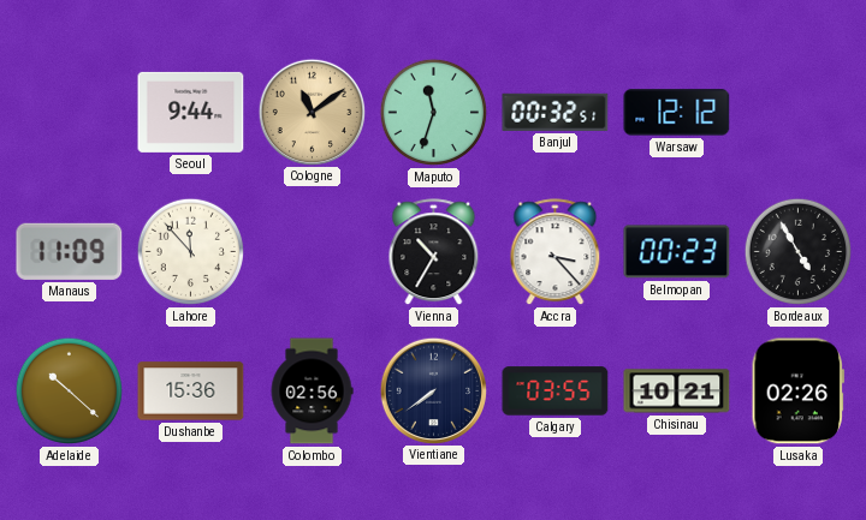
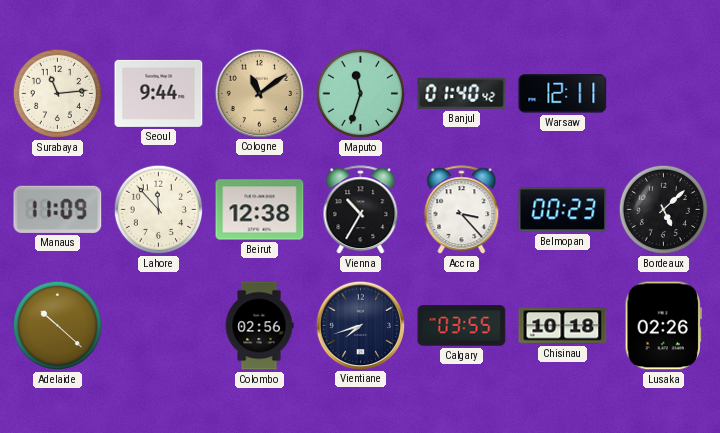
Surabaya: none -> 11:14 (58, 94)
Banjul: 00:32 -> 01:40 (462, 93)
Warsaw: 12:12 -> 12:11 (563, 94)
Beirut: none -> 12:38 (260, 210)
Bordeaux: 4:55 -> 5:08 (664, 210)
Dushanbe: 15:36 -> none (191, 392)
Vientiane: 7:39 -> 7:42 (360, 325)
Chisinau: 10:21 -> 10:18 (563, 326)
